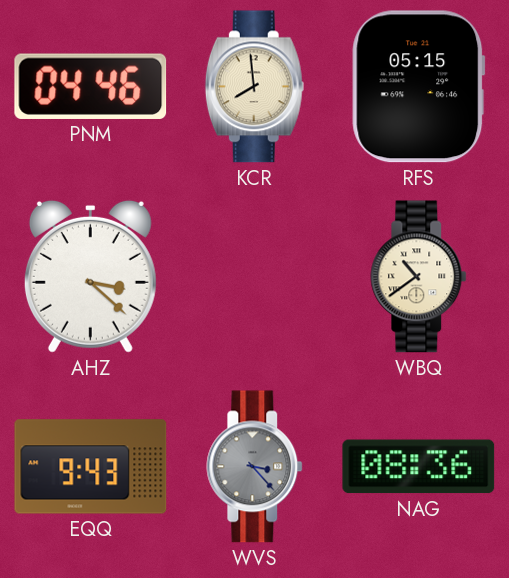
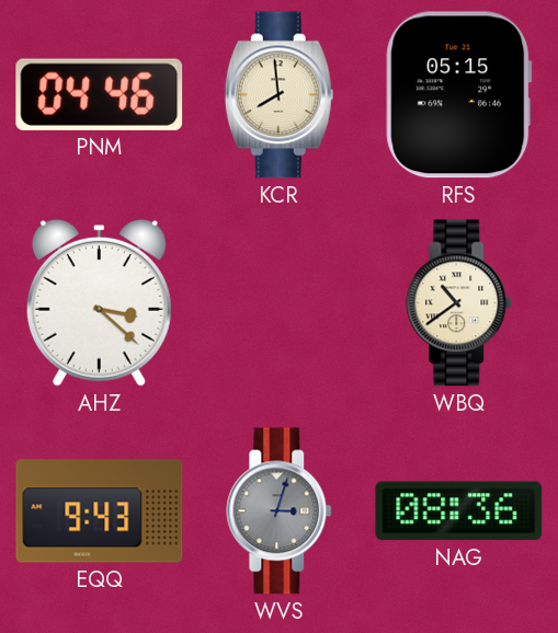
WVS: 3:23 -> 3:03 (280, 511)
